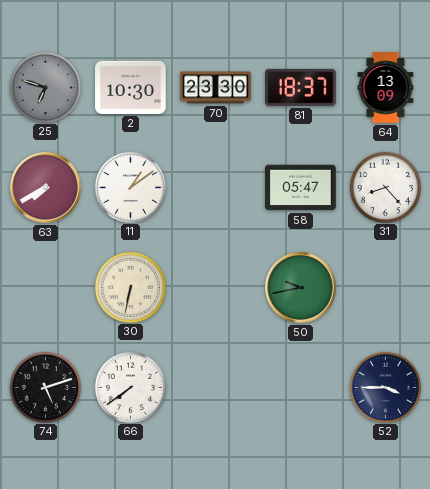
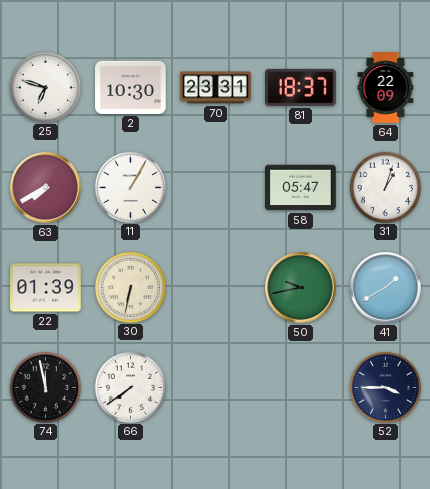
25 dial: grey -> white (45, 87)
70: 23:30 -> 23:31 (216, 88)
64: 13:09 -> 22:09 (386, 88)
11: 1:09 -> 1:05 (130, 187)
31: 8:23 -> 1:03 (385, 187)
22: none -> 01:39 (46, 288)
41: none -> 1:40 (386, 288)
74: 5:12 -> 11:58 (45, 387)
